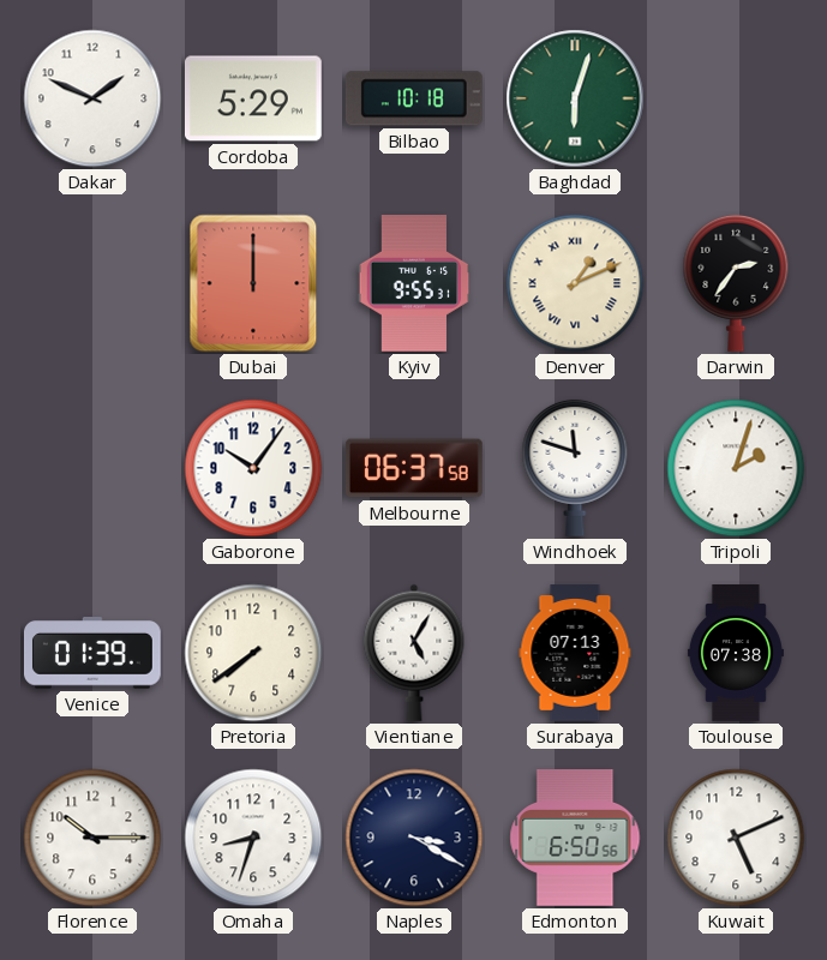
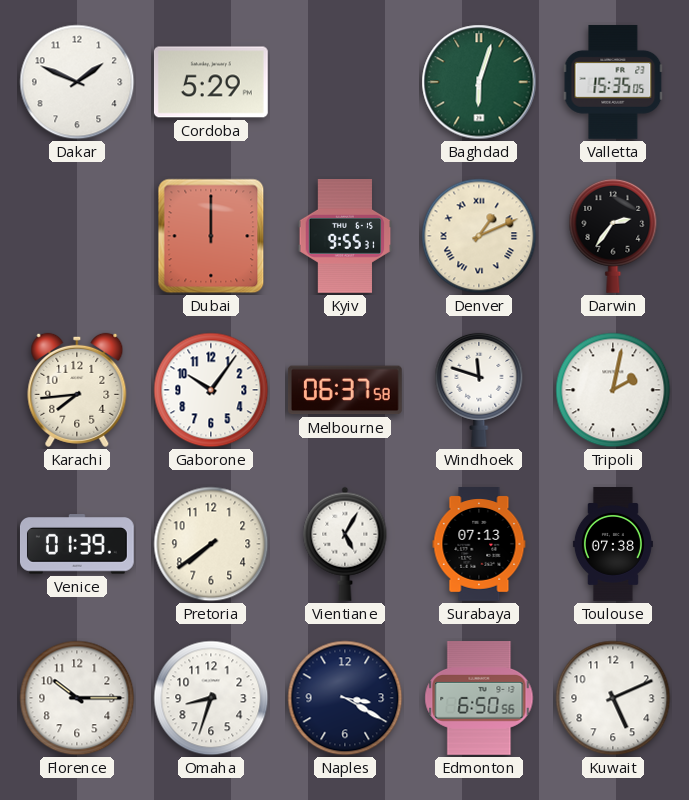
Bilbao: 10:18 -> none (414, 98)
Valletta: none -> 15:35 (613, 82)
Karachi: none -> 7:44 (77, 390)
Tripoli: 2:03 -> 2:02 (613, 390)
